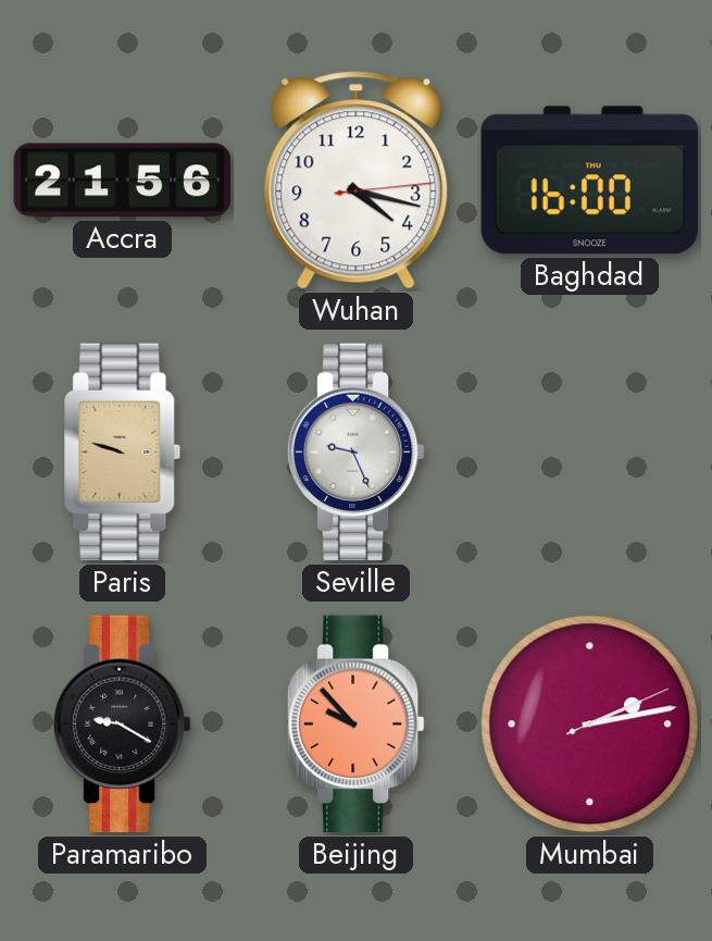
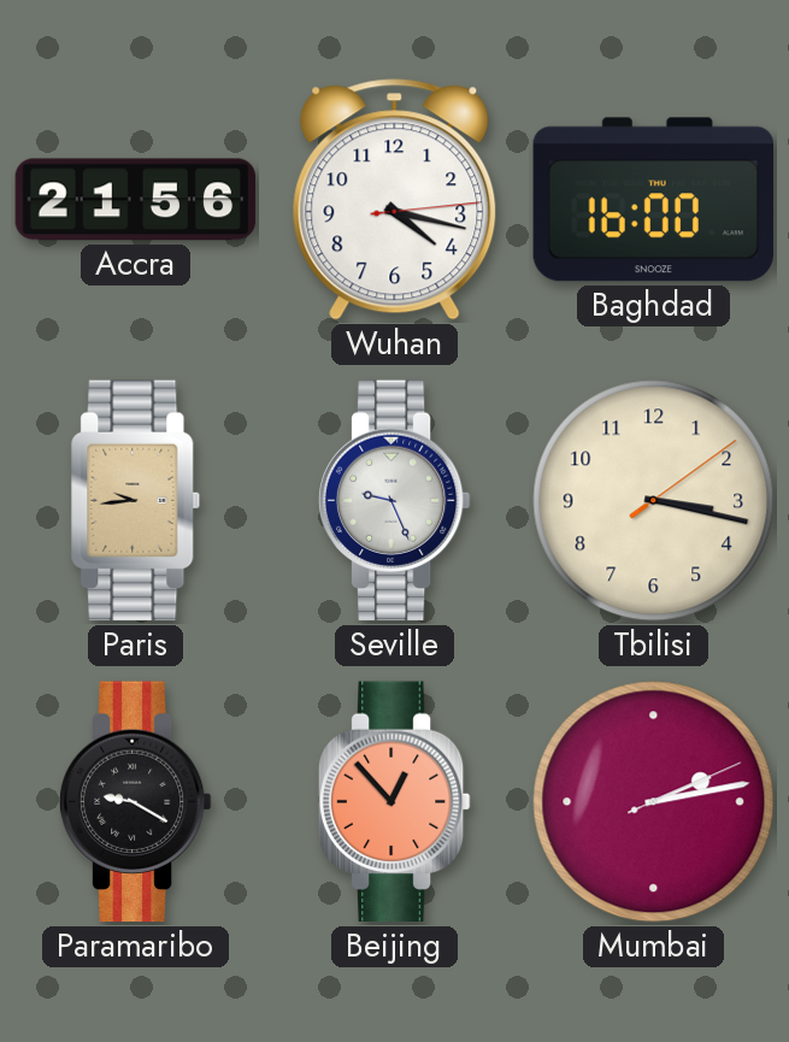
Paris: 9:48 -> 9:44 (136, 501)
Tbilisi: none -> 3:17 (654, 501)
Beijing: 9:53 -> 12:53 (394, 802)
